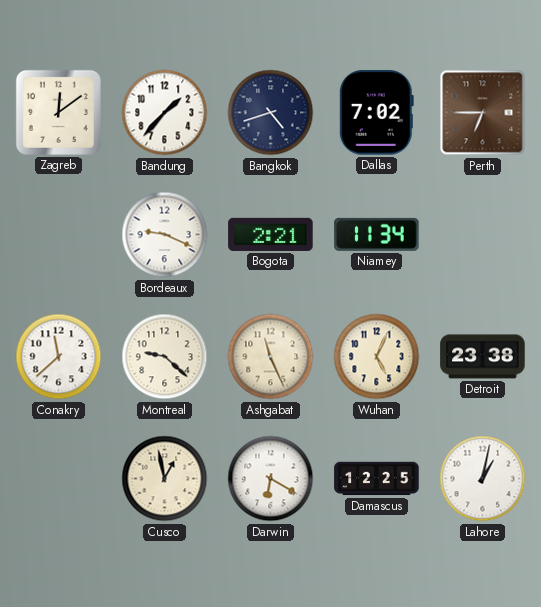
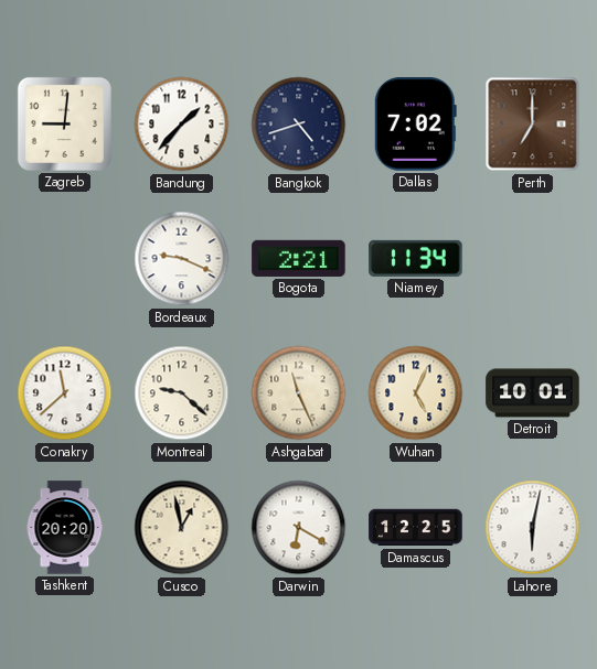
Zagreb: 12:09 -> 9:01 (64, 123)
Perth: 6:45 -> 7:00 (533, 125)
Detroit: 23:38 -> 10:01 (533, 393)
Tashkent: none -> 20:20 (65, 528)
Lahore: 1:02 -> 6:02 (533, 528)
